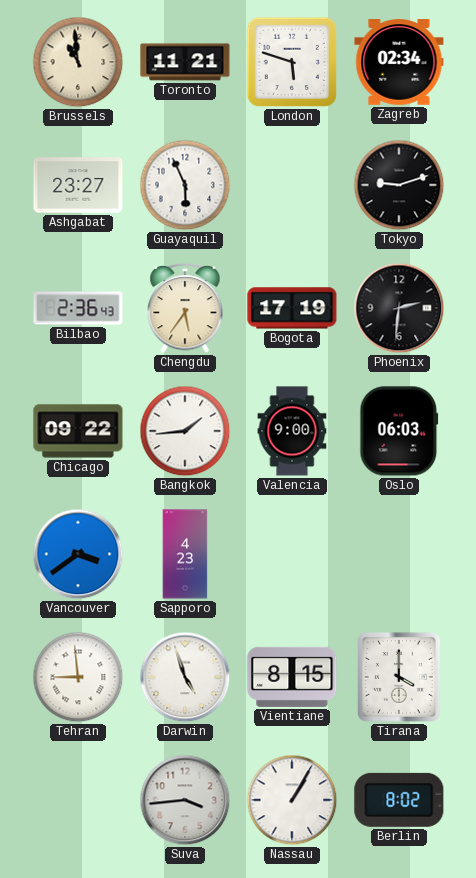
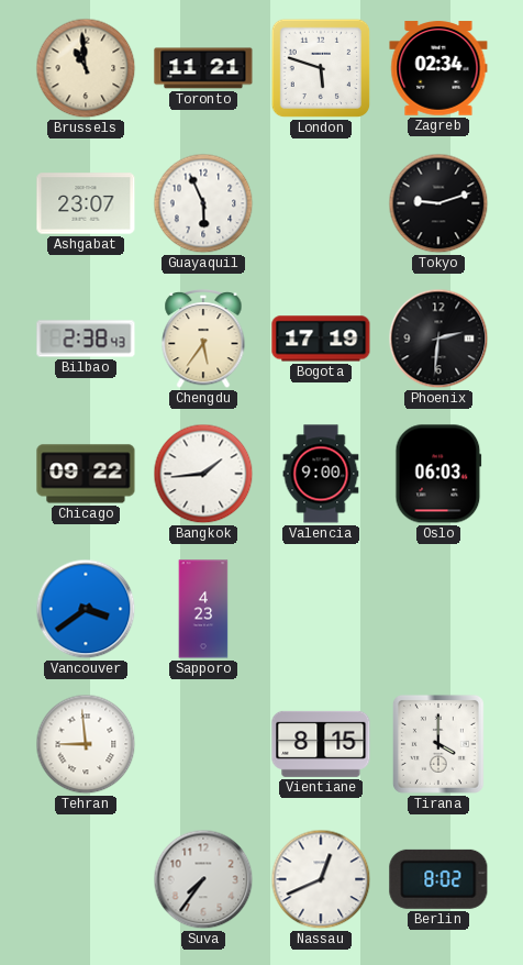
Ashgabat: 23:27 -> 23:07 (86, 203)
Bilbao: 2:36 -> 2:38 (86, 339)
Darwin: 4:57 -> none (185, 677)
Suva: 3:44 -> 7:36 (203, 879)
Nassau: 1:05 -> 12:41 (321, 879)
